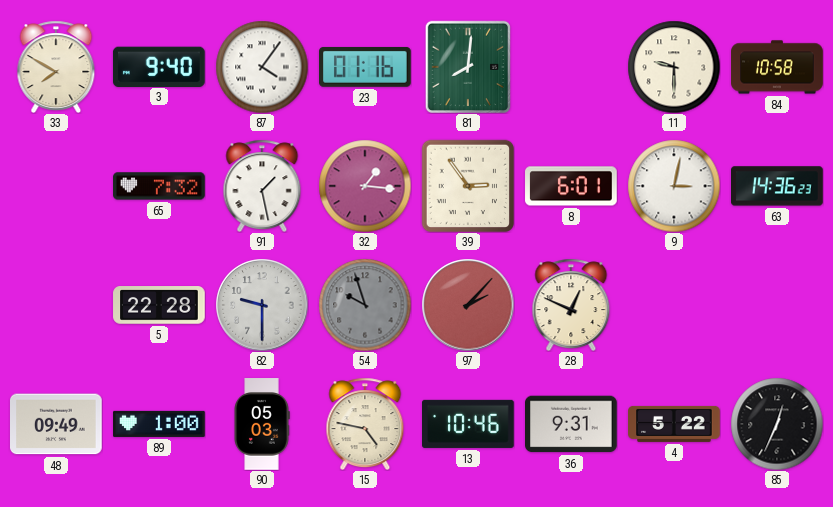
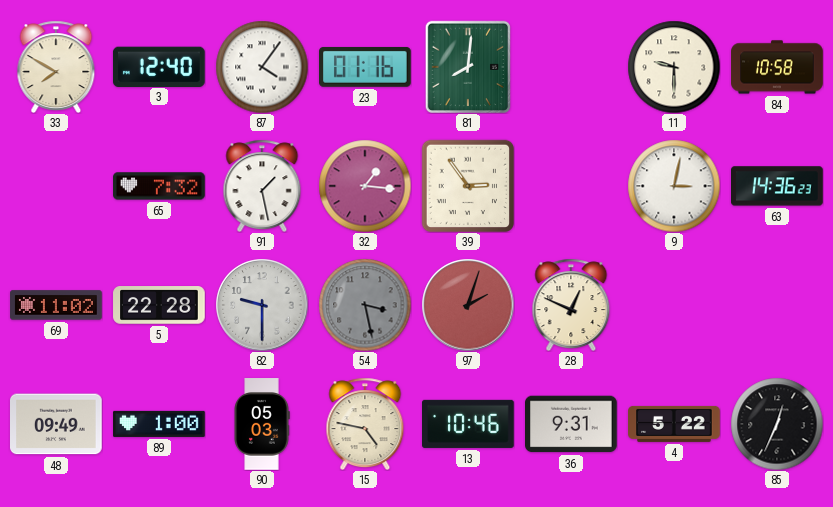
3: 9:40 -> 12:40 (159, 66)
8: 6:01 -> none (571, 186)
69: none -> 11:02 (56, 305)
54: 9:57 -> 3:28 (365, 305)
97: 2:07 -> 2:03 (468, 305)
